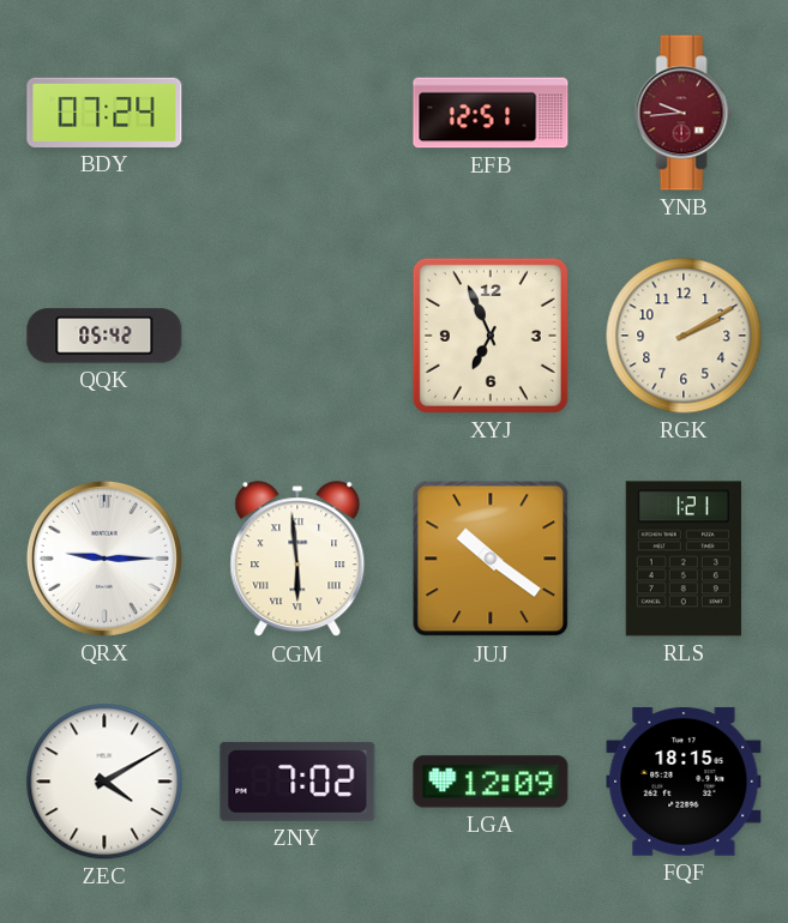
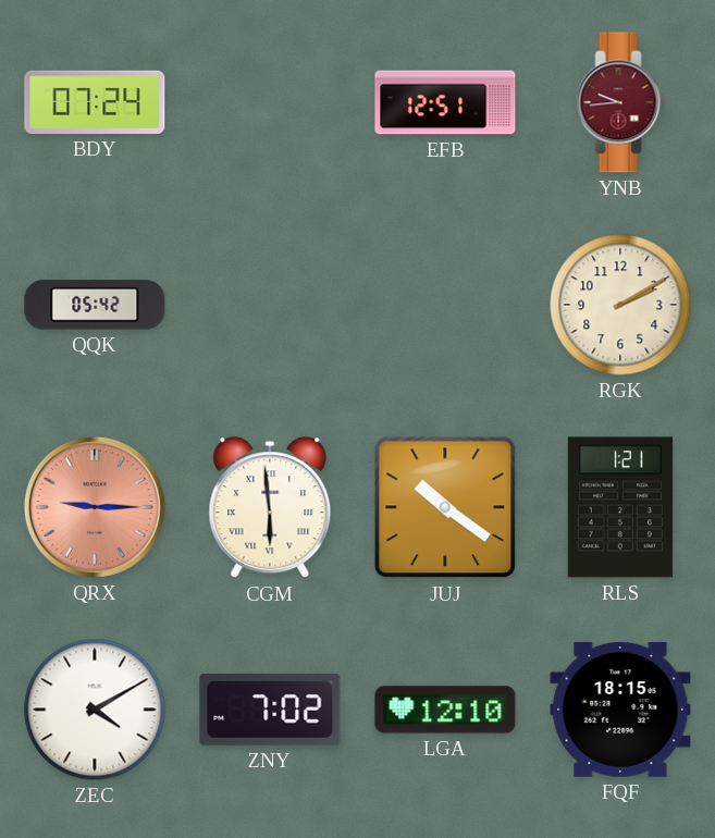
XYJ: 6:56 -> none (491, 336)
QRX dial: white -> salmon (95, 507)
LGA: 12:09 -> 12:10 (445, 710)
